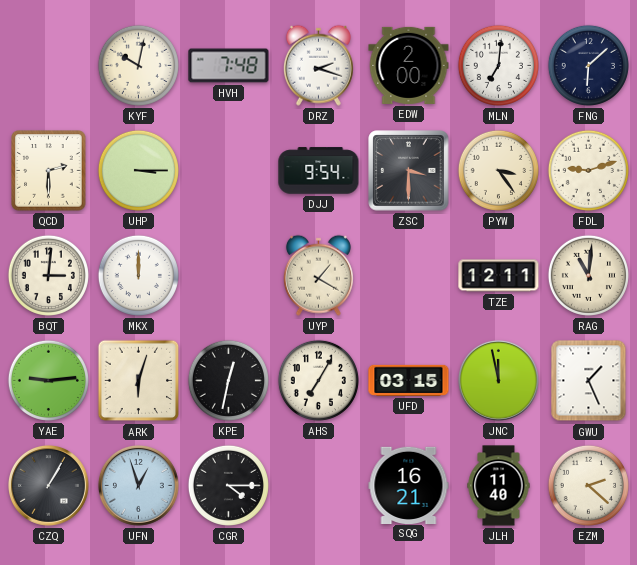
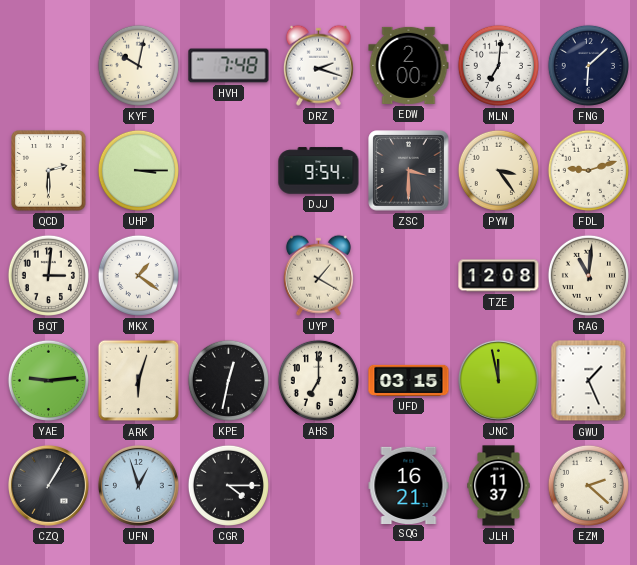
MKX: 12:00 -> 1:21 (138, 275)
TZE: 12:11 -> 12:08 (499, 276)
AHS: 7:05 -> 7:00 (318, 380)
JLH: 11:40 -> 11:37 (499, 486)
